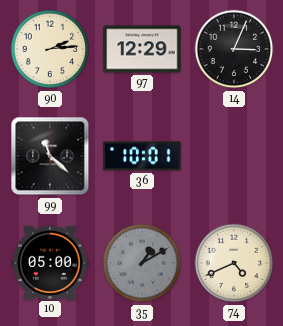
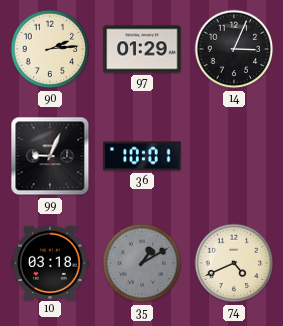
97: 12:29 -> 01:29 (142, 49)
99: 11:22 -> 9:04 (50, 156)
10: 05:00 -> 03:18 (50, 262)
